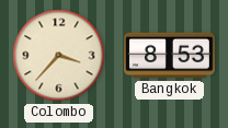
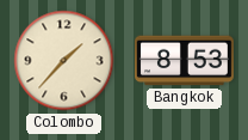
Colombo: 3:37 -> 1:37 (64, 61)
